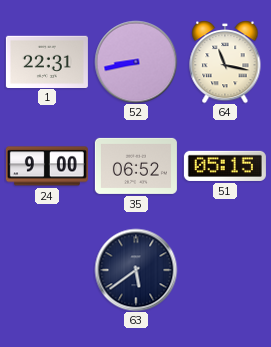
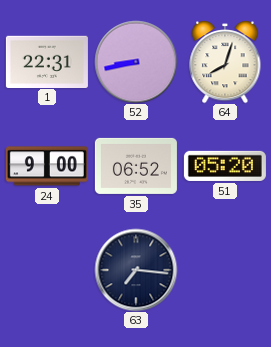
64: 11:17 -> 8:03 (225, 62)
51: 05:15 -> 05:20 (225, 166)
63: 5:39 -> 7:16 (136, 270)
